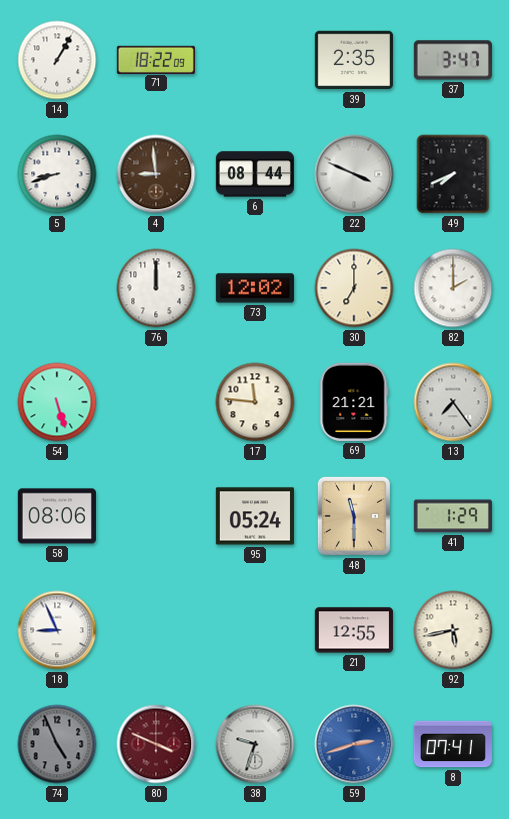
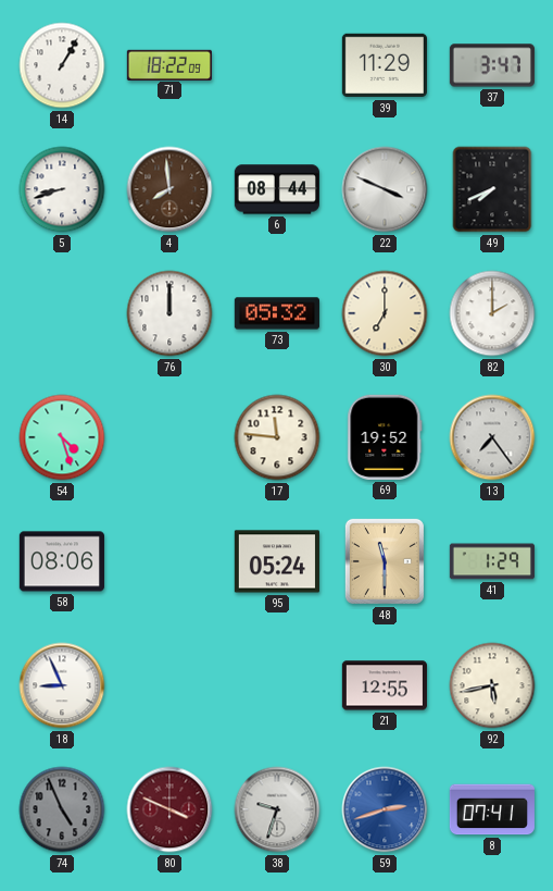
39: 2:35 -> 11:29 (385, 65)
4: 8:59 -> 7:59 (169, 189)
73: 12:02 -> 05:32 (277, 313)
54: 5:27 -> 4:27 (62, 437)
69: 21:21 -> 19:52 (385, 437)
